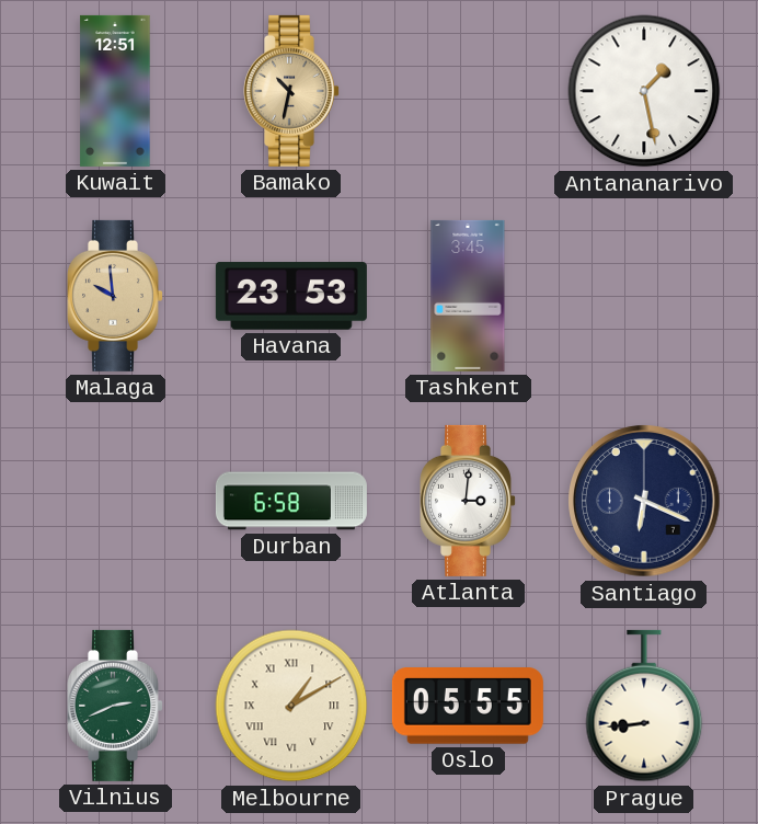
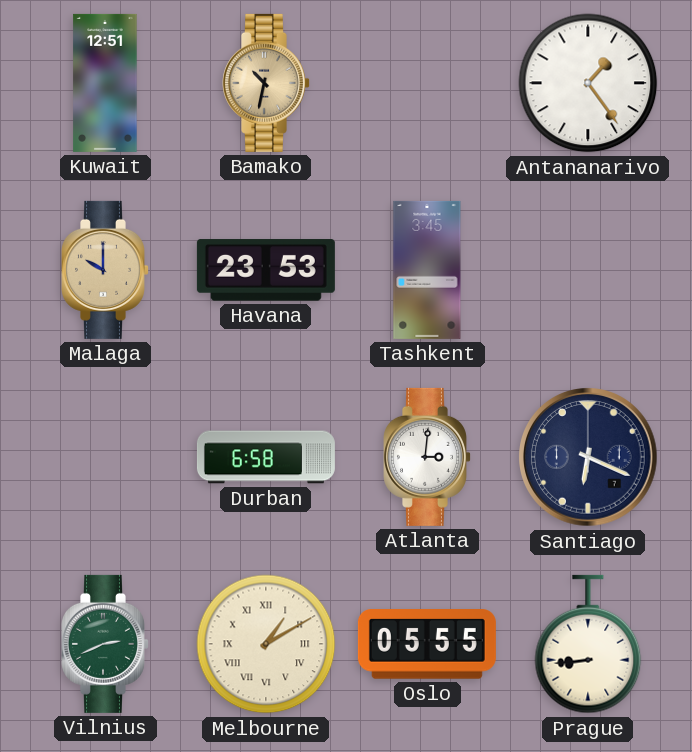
Antananarivo: 1:28 -> 1:24 (588, 83)
Malaga: 9:59 -> 10:00 (106, 270)
